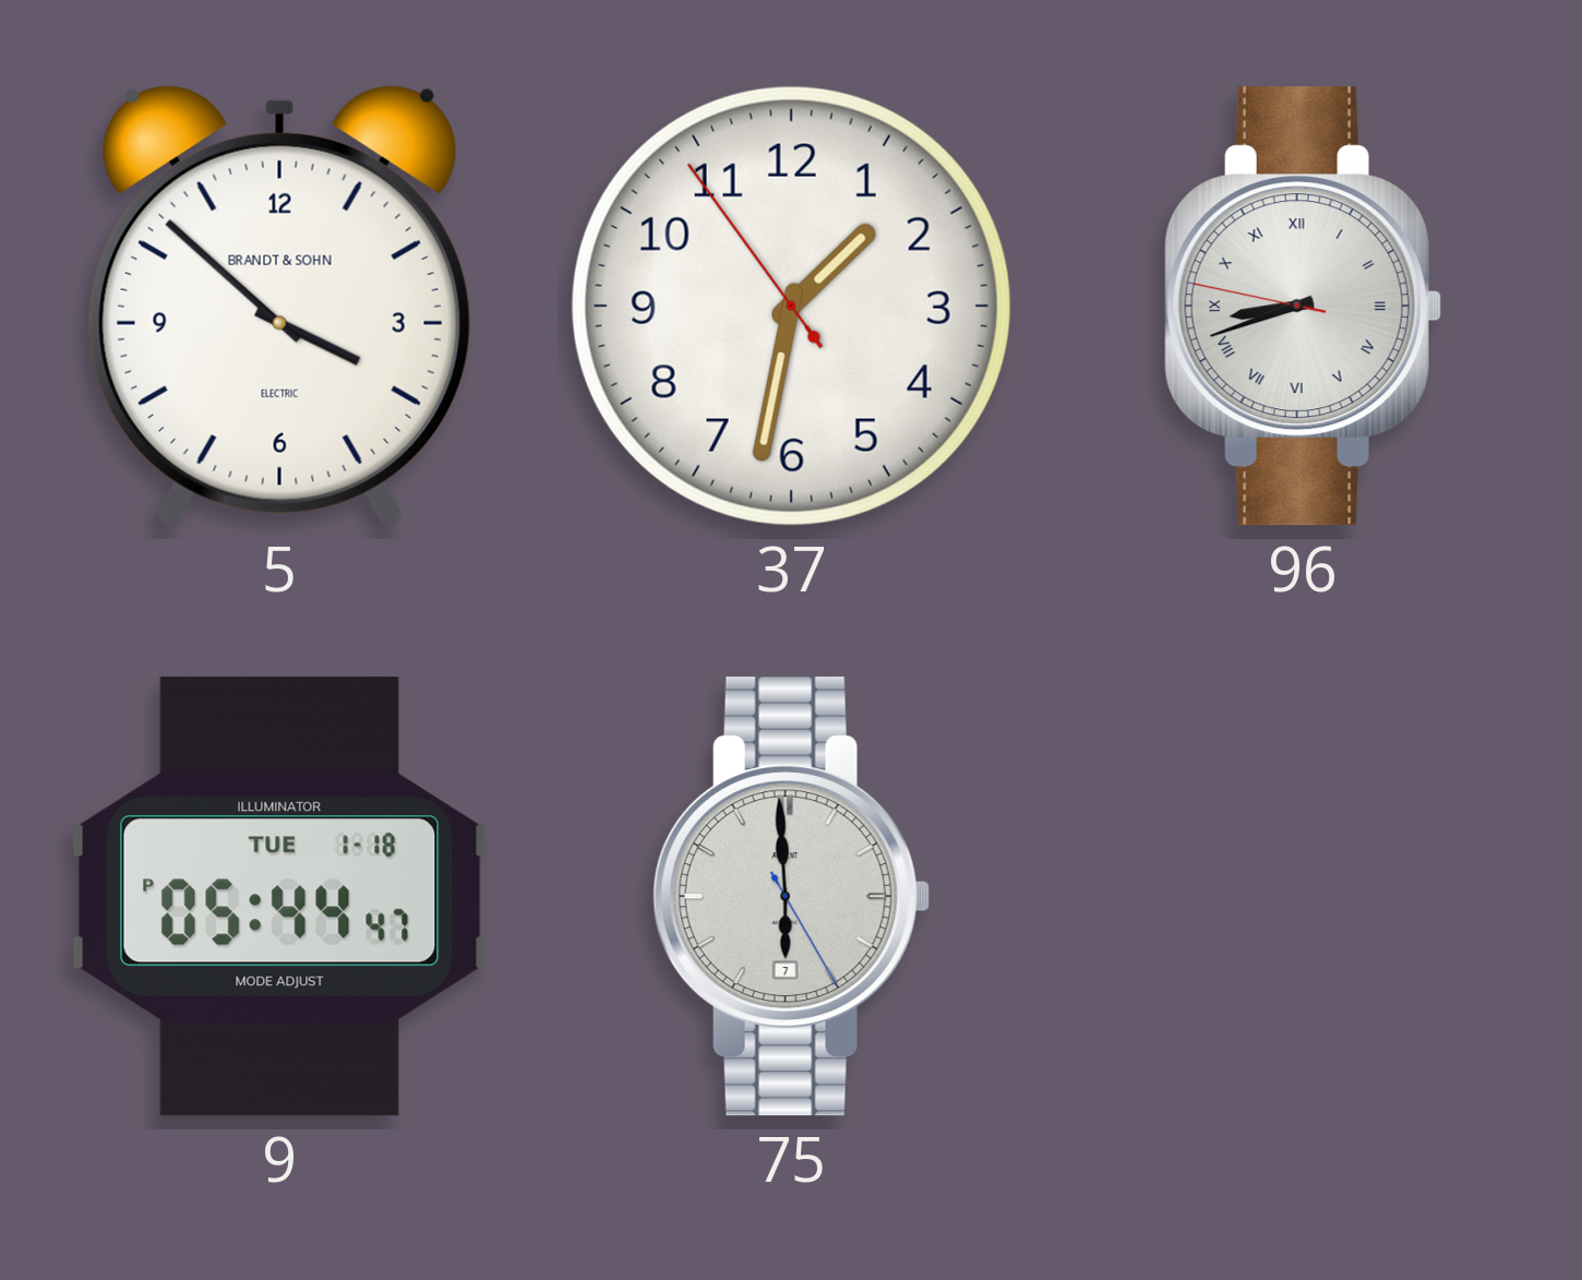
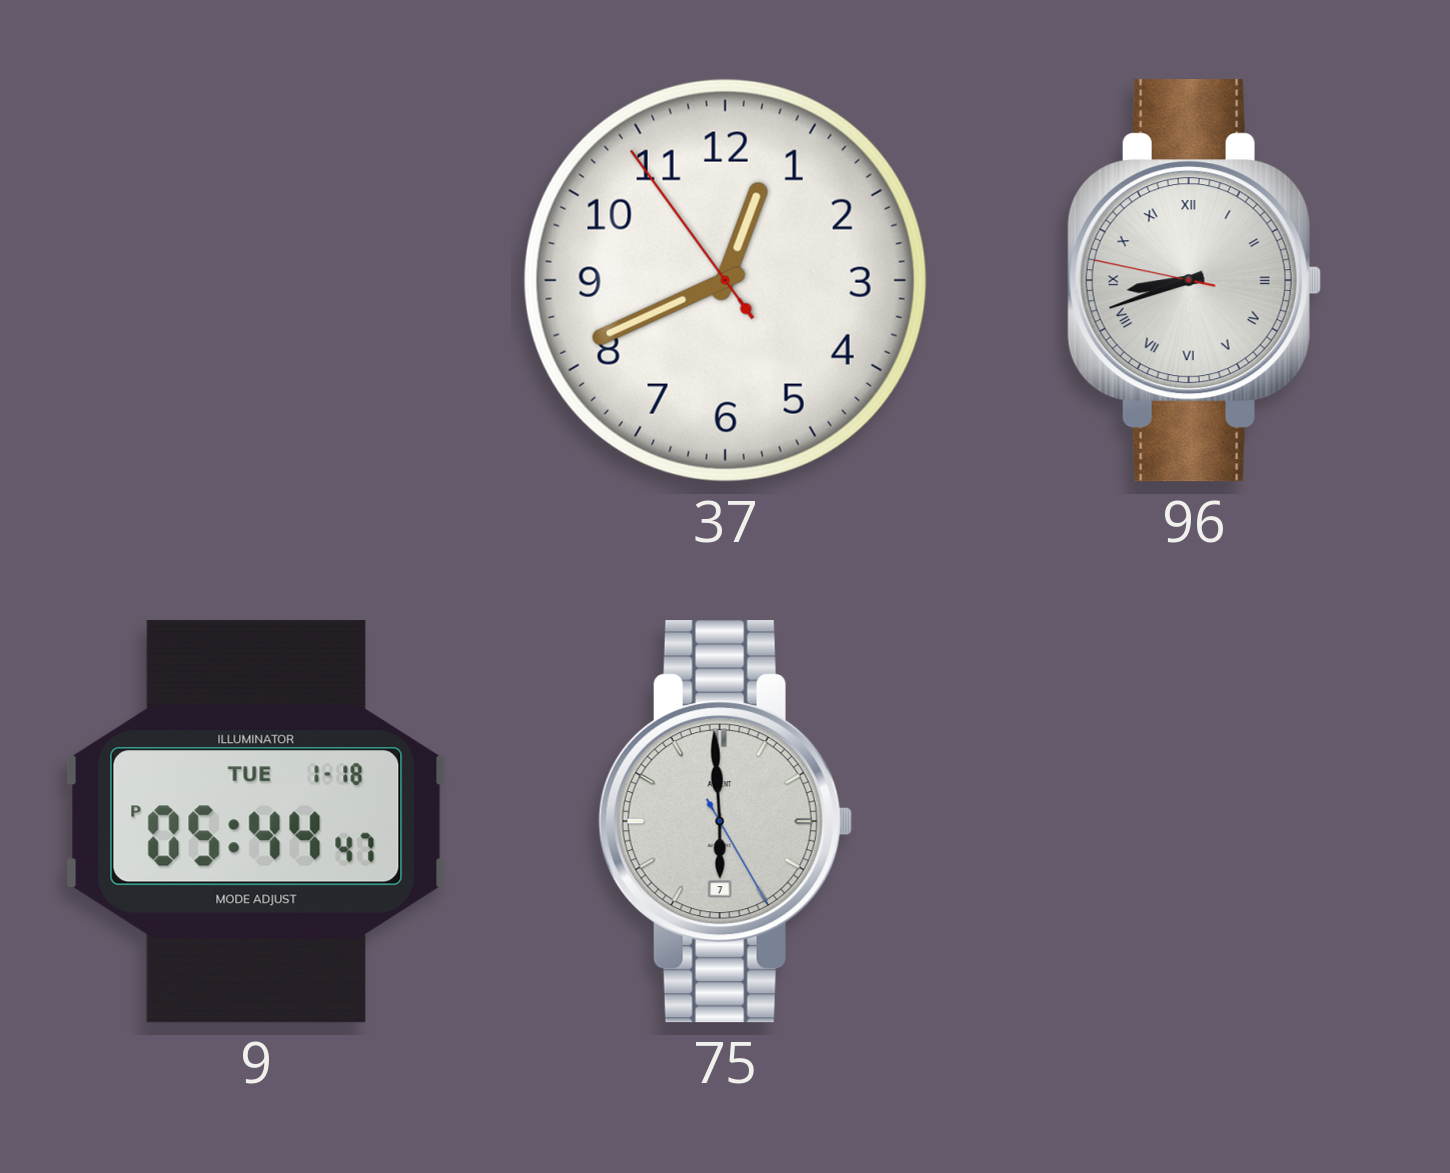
5: 3:52 -> none (279, 306)
37: 1:31 -> 12:40 (725, 280)
